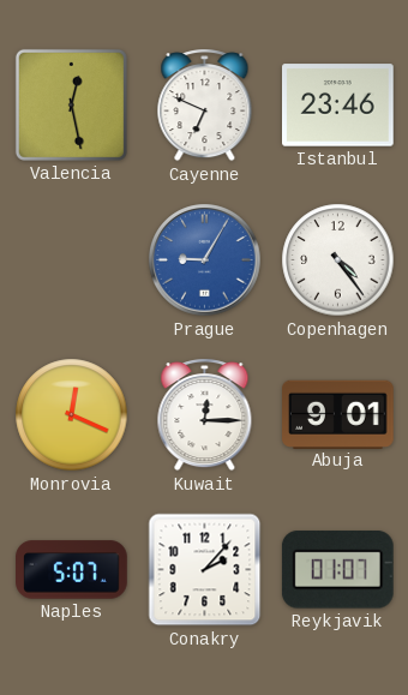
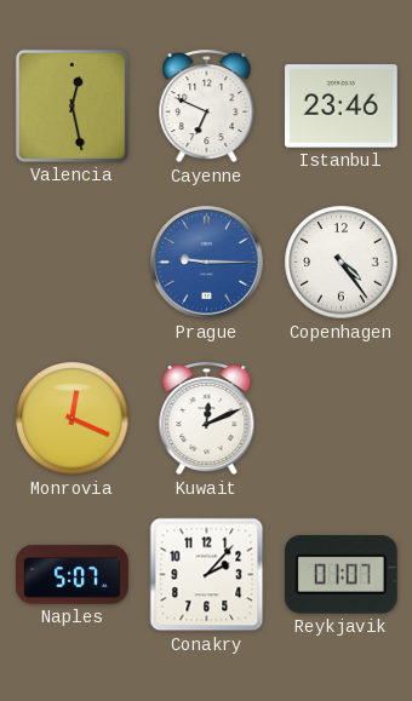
Prague: 9:05 -> 9:15 (207, 263)
Kuwait: 12:15 -> 12:11 (207, 419)
Abuja: 9:01 -> none (338, 414)
